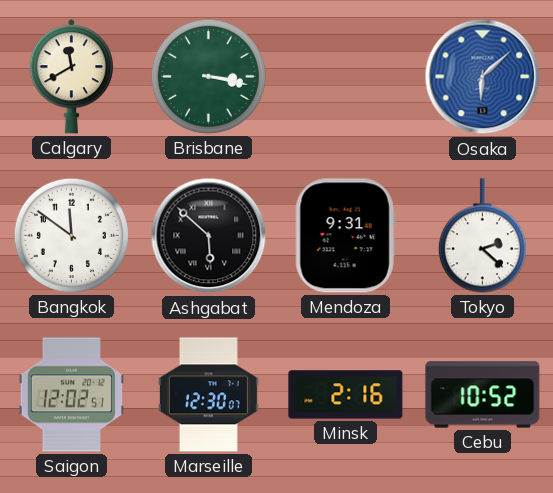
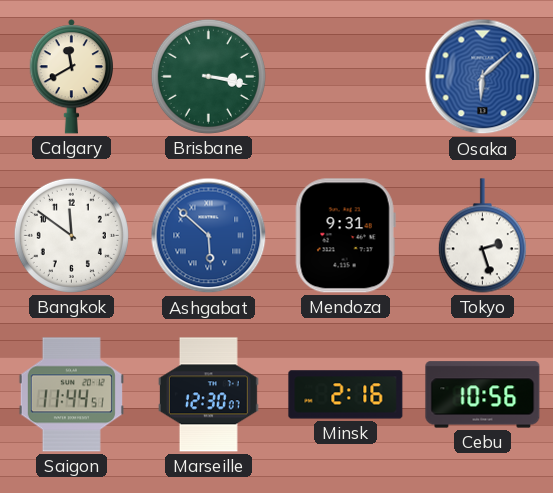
Ashgabat dial: black -> blue (209, 236)
Tokyo: 2:22 -> 2:27 (482, 236)
Saigon: 12:02 -> 11:44 (71, 395)
Cebu: 10:52 -> 10:56 (483, 395)
